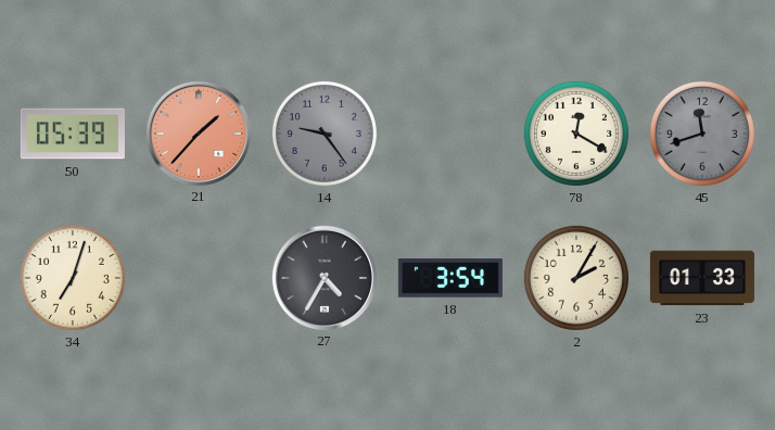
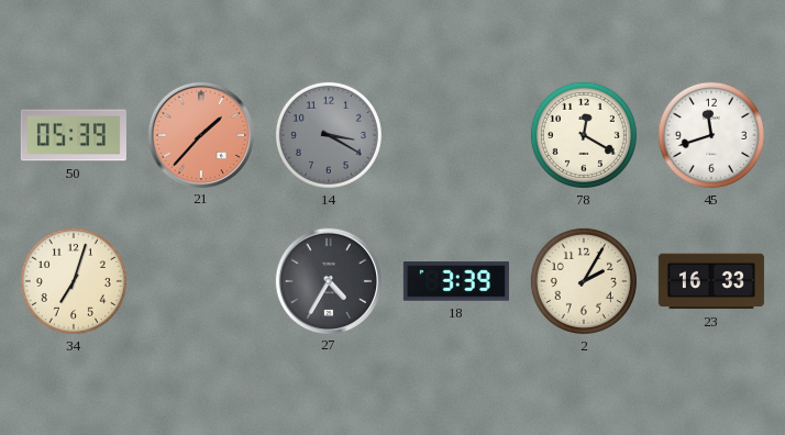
14: 9:24 -> 3:20 (329, 135)
45 dial: grey -> white (711, 135)
18: 3:54 -> 3:39 (456, 281)
23: 01:33 -> 16:33 (711, 281)
